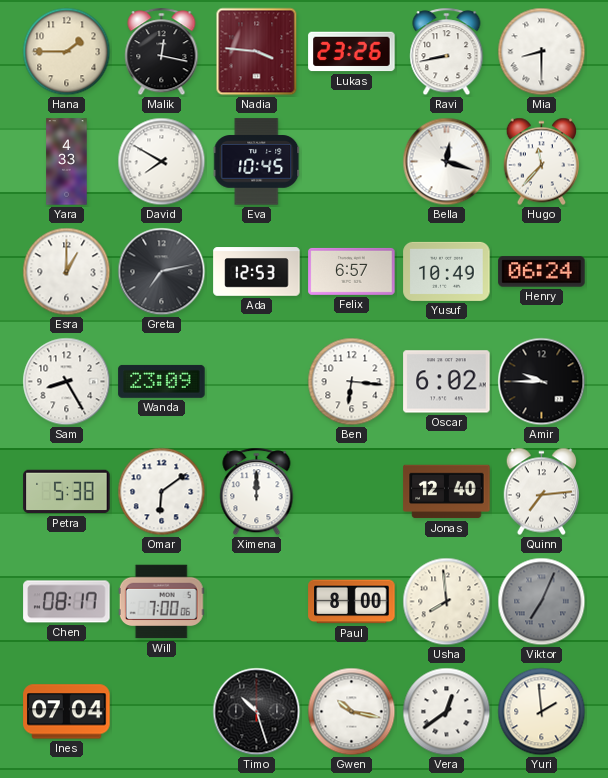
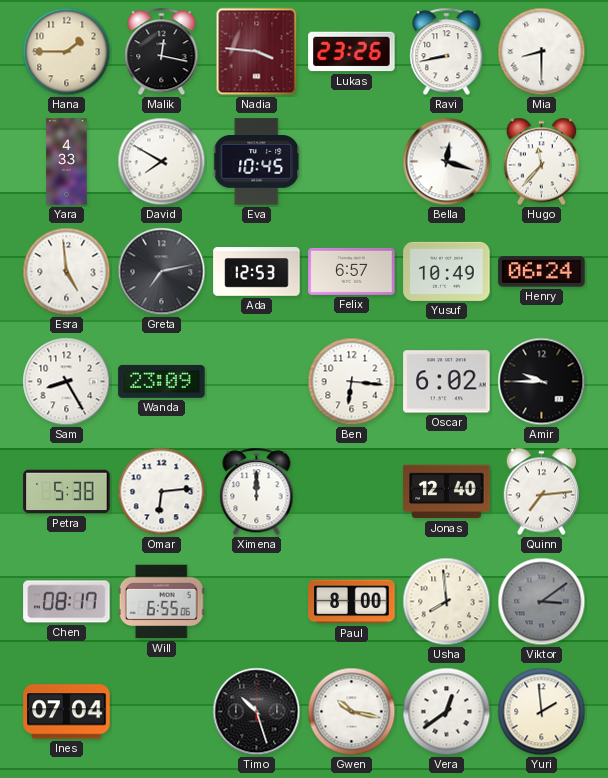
Esra: 1:00 -> 4:59 (67, 272)
Omar: 6:09 -> 6:14 (162, 492)
Will: 7:00 -> 6:55 (161, 602)
Viktor: 7:04 -> 3:09 (542, 602)
